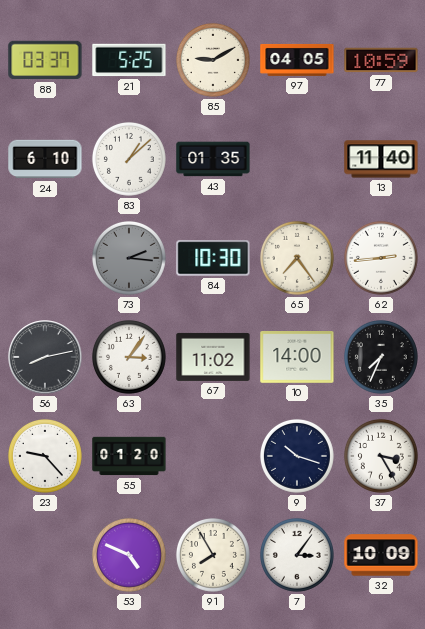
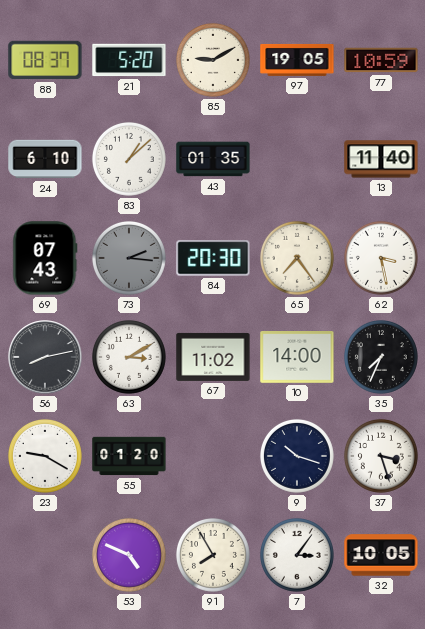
88: 03:37 -> 08:37 (45, 60)
21: 5:25 -> 5:20 (129, 60)
97: 04:05 -> 19:05 (297, 60)
69: none -> 07:43 (45, 258)
84: 10:30 -> 20:30 (213, 258)
62: 2:44 -> 3:28 (381, 258)
63: 3:06 -> 3:10 (129, 357)
23: 9:23 -> 9:20 (45, 456)
37: 3:25 -> 3:27 (381, 456)
32: 10:09 -> 10:05 (381, 555)
